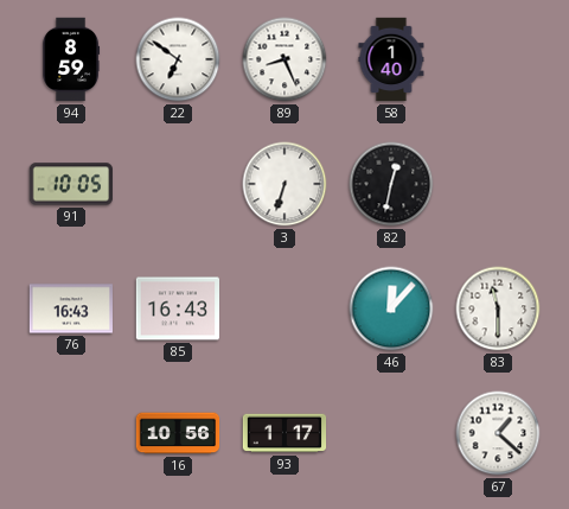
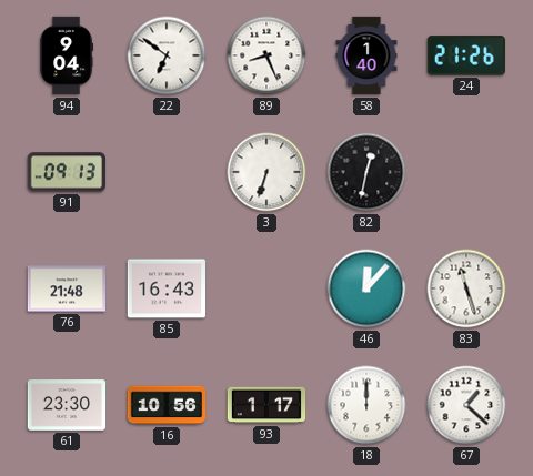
94: 8:59 -> 9:04 (67, 55)
24: none -> 21:26 (466, 55)
91: 10:05 -> 09:13 (66, 172)
76: 16:43 -> 21:48 (67, 288)
83: 11:30 -> 11:27 (466, 288)
61: none -> 23:30 (67, 405)
18: none -> 12:00 (366, 405)
